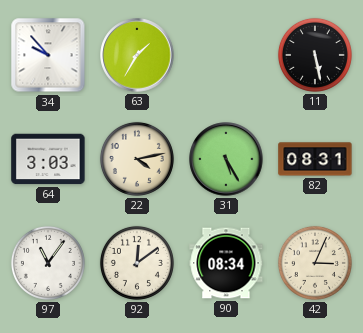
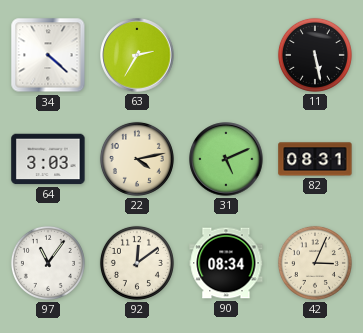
34: 9:53 -> 4:22 (48, 55)
63: 1:35 -> 2:35 (137, 55)
31: 5:25 -> 5:11 (226, 159)
